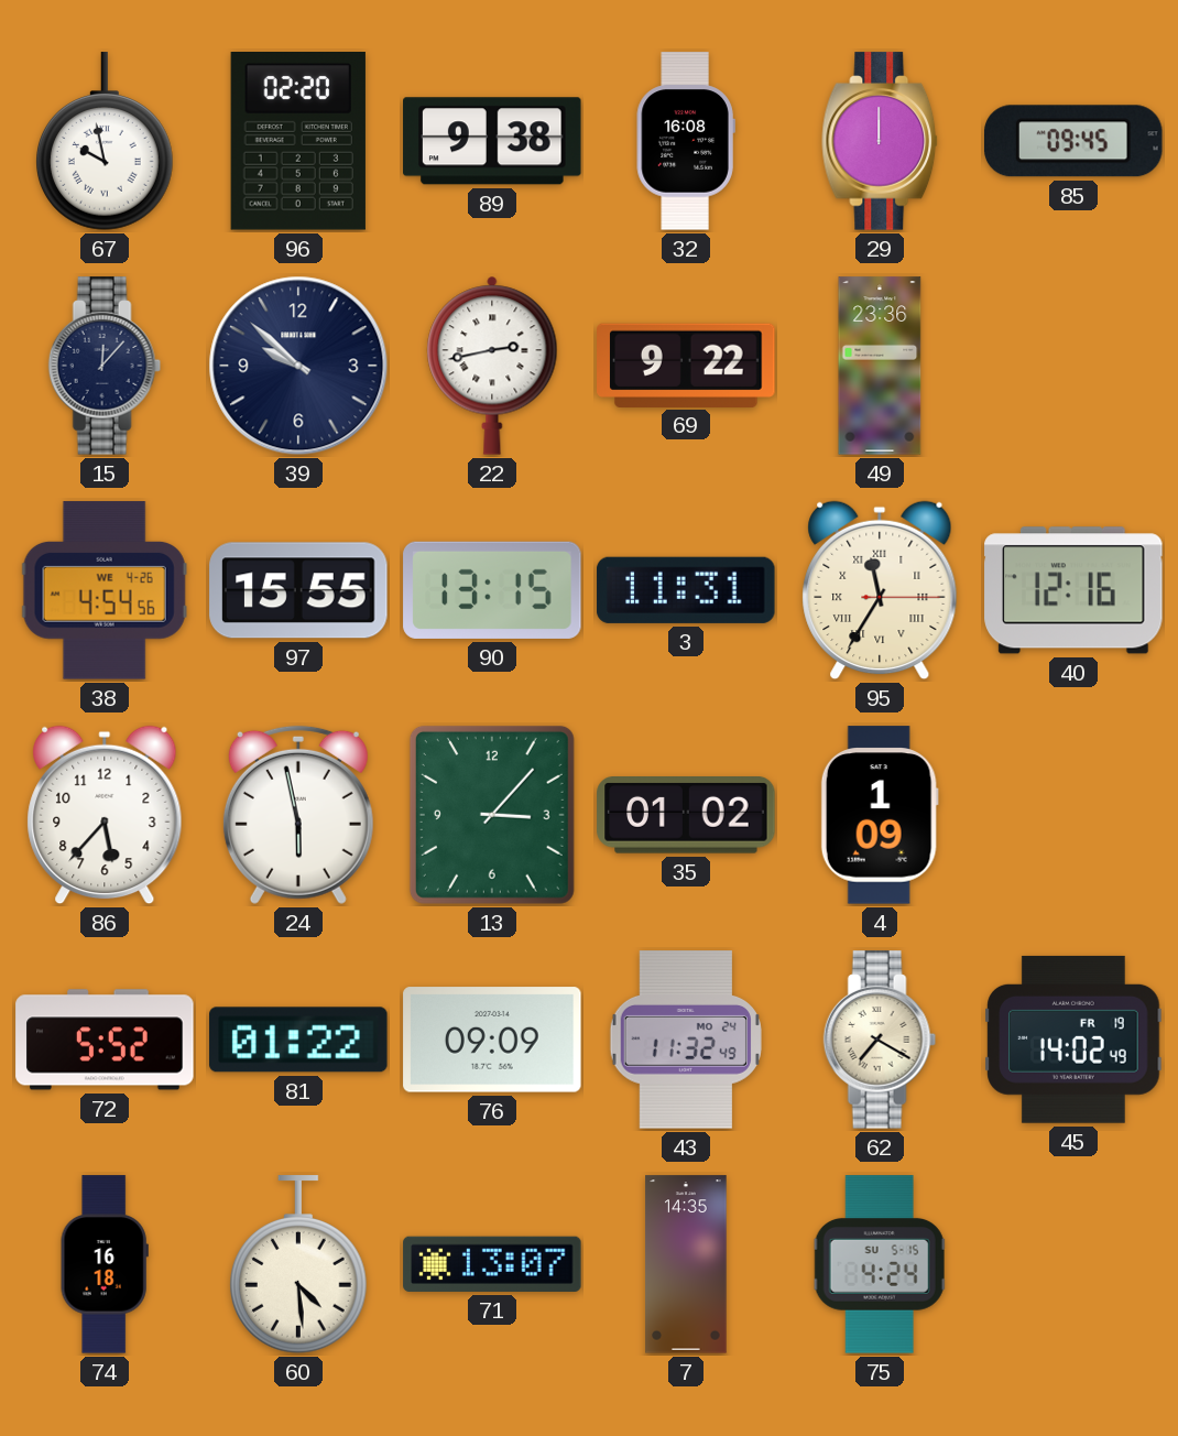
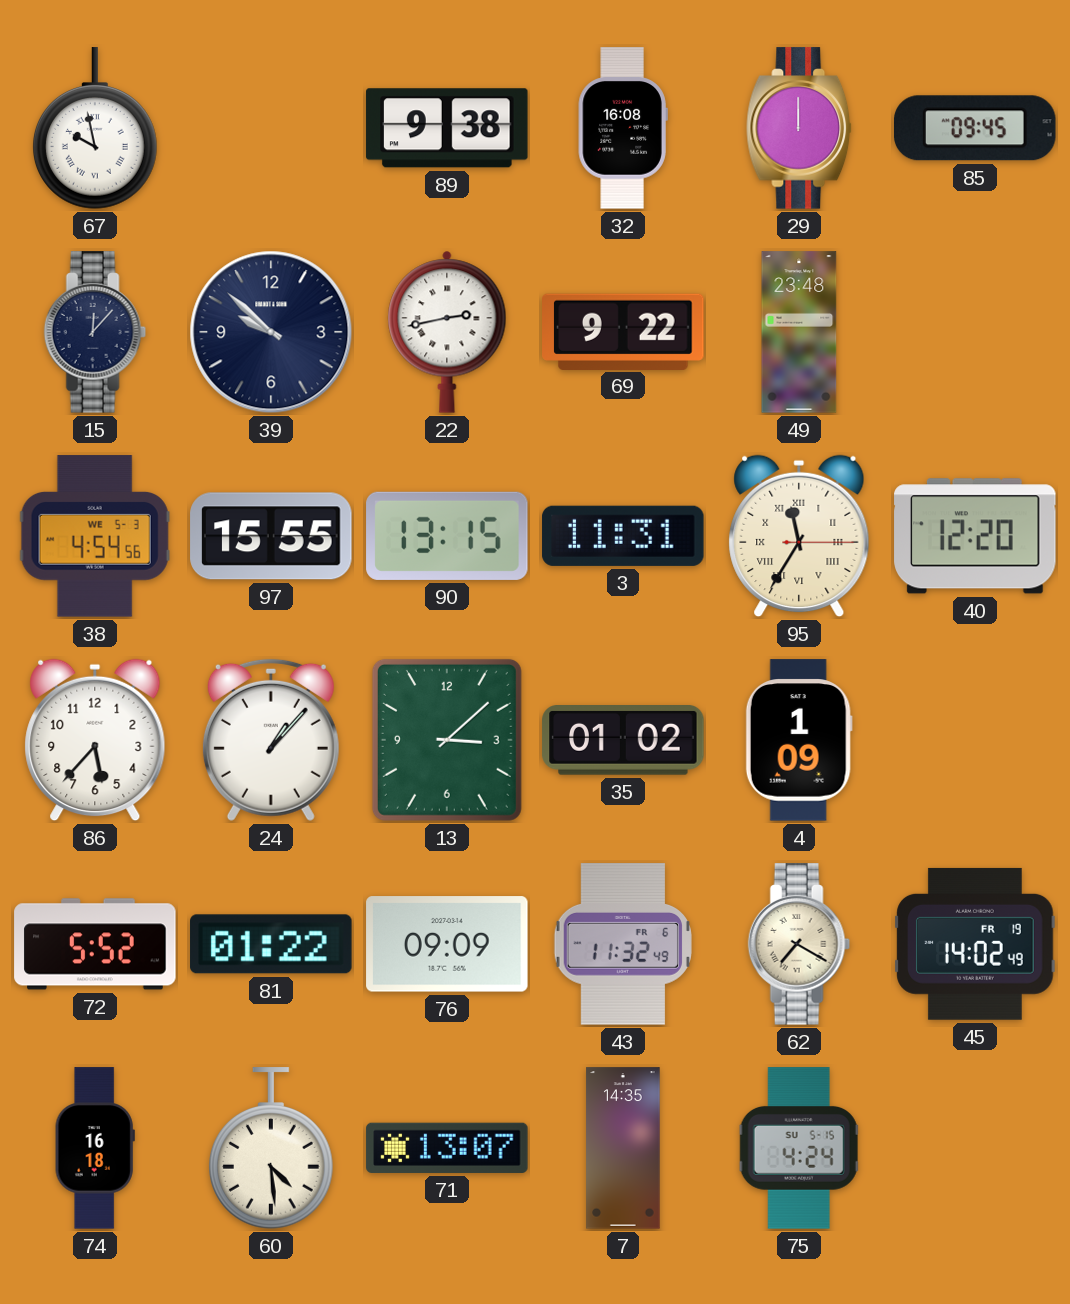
96: 02:20 -> none (298, 142)
49: 23:36 -> 23:48 (799, 332)
38 date: WE 4-26 -> WE 5-3 (95, 536)
40: 12:16 -> 12:20 (975, 536)
24: 5:58 -> 1:07 (271, 740)
13: 3:07 -> 3:08 (447, 740)
43 date: MO 24 -> FR 6 (623, 944)
